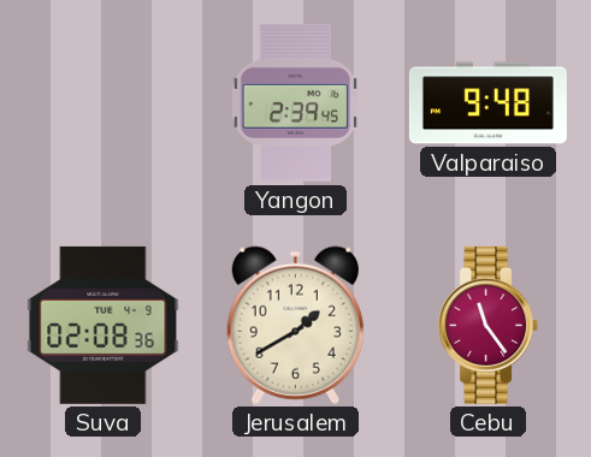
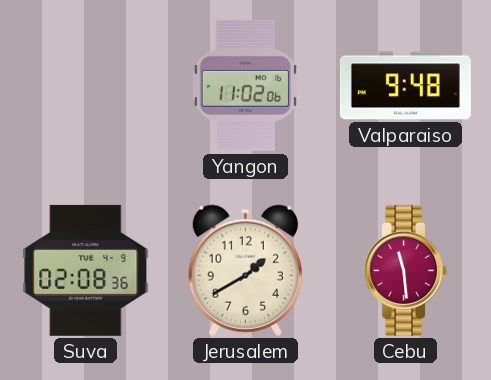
Yangon: 2:39 -> 11:02 (245, 85)
Cebu: 11:24 -> 11:29 (406, 270)
